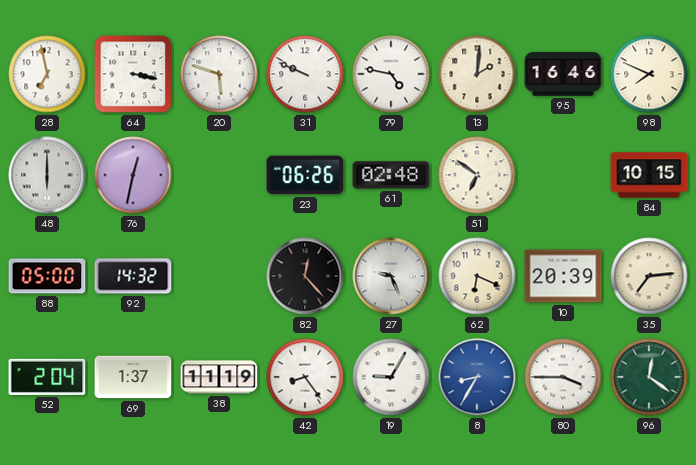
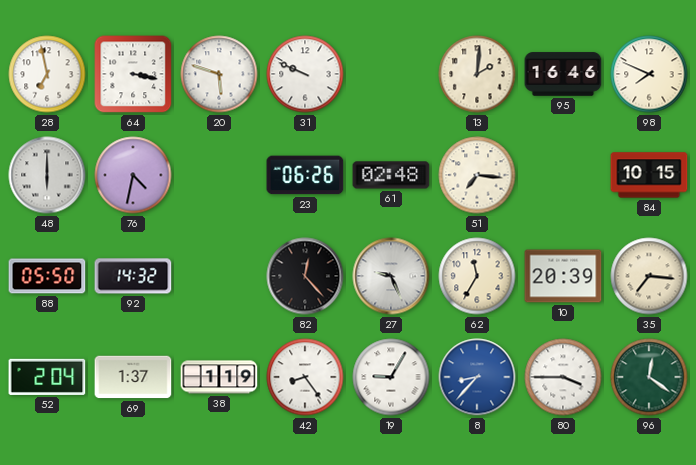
79: 4:47 -> none (391, 74)
76: 12:32 -> 4:32 (133, 175)
51: 6:51 -> 7:16 (477, 175)
88: 05:00 -> 05:50 (47, 276)
62: 6:19 -> 11:35 (477, 276)
35: 7:14 -> 7:16 (649, 276)
38: 11:19 -> 1:19 (219, 377)
8: 8:35 -> 8:37 (477, 377)
